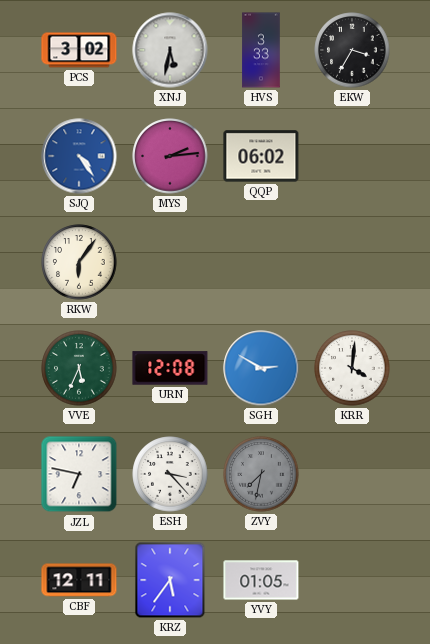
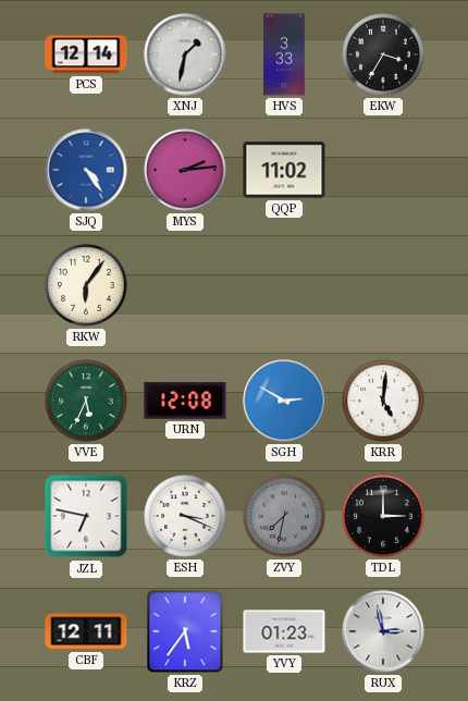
PCS: 3:02 -> 12:14 (86, 54)
XNJ: 5:32 -> 1:32 (185, 54)
QQP: 06:02 -> 11:02 (284, 170)
KRR: 4:01 -> 5:01 (383, 401)
ESH: 3:23 -> 3:19 (185, 516)
TDL: none -> 3:00 (383, 516)
YVY: 01:05 -> 01:23 (284, 631)
RUX: none -> 2:58 (383, 631)
